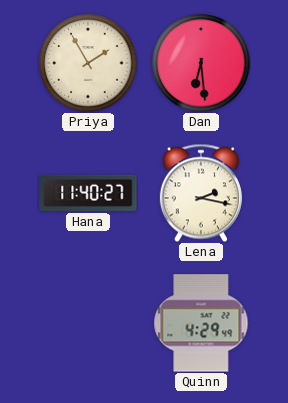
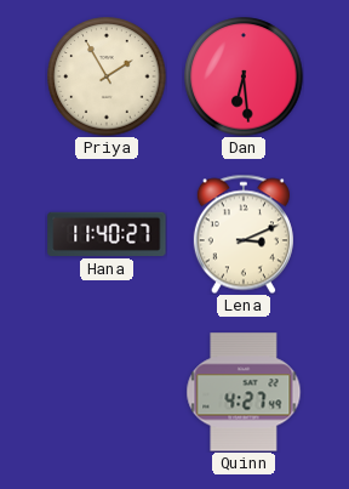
Lena: 2:17 -> 3:11 (244, 234)
Quinn: 4:29 -> 4:27 (244, 392)
